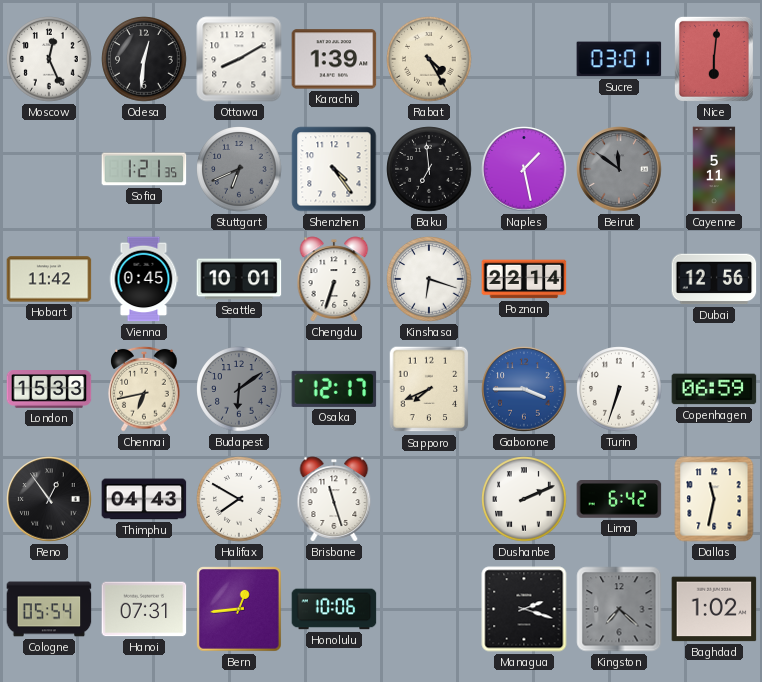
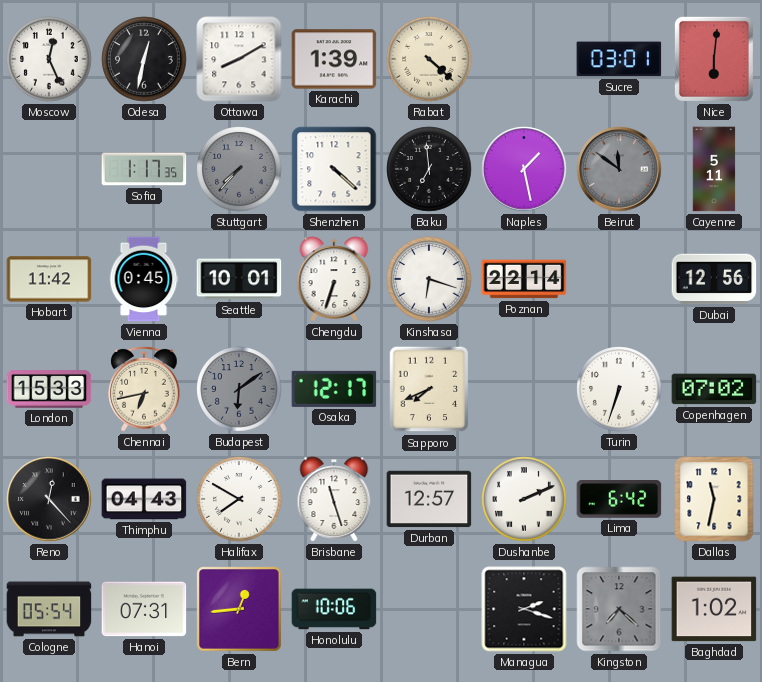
Odesa: 12:31 -> 12:32 (144, 59)
Rabat: 4:25 -> 4:22 (429, 59)
Sofia: 1:21 -> 1:17 (144, 169)
Stuttgart: 6:41 -> 7:37 (239, 169)
Shenzhen: 4:24 -> 4:22 (334, 169)
Gaborone: 3:45 -> none (524, 389)
Copenhagen: 06:59 -> 07:02 (714, 389)
Reno: 12:54 -> 12:23 (49, 499)
Durban: none -> 12:57 (429, 499)
